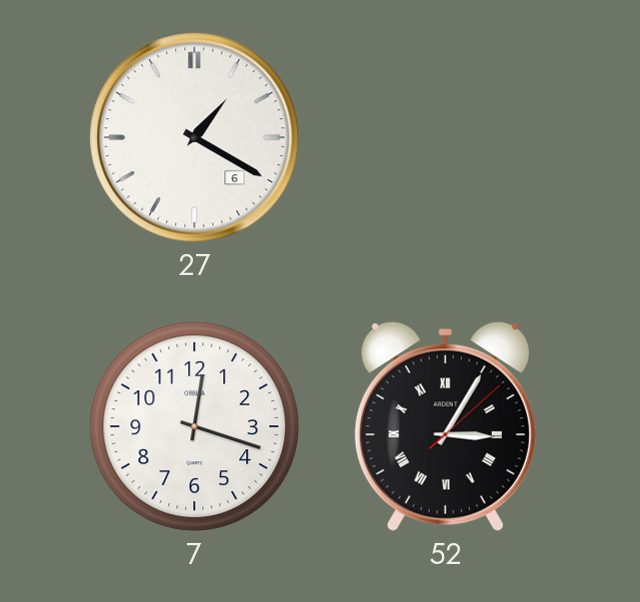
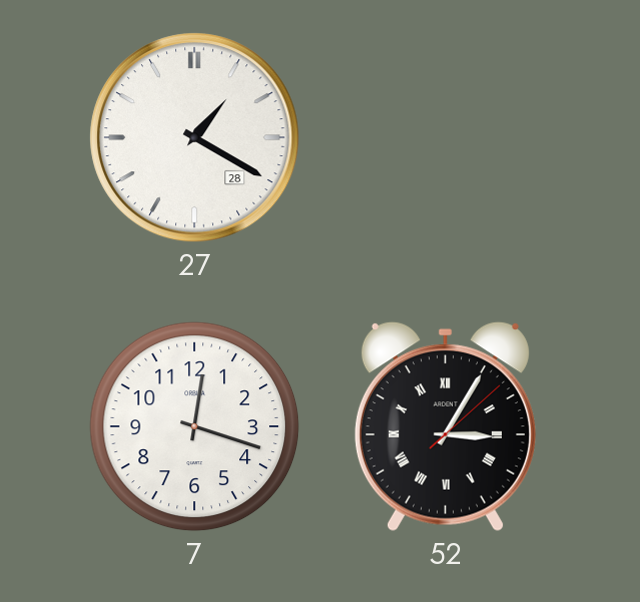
27 date: 6 -> 28 (195, 138)
